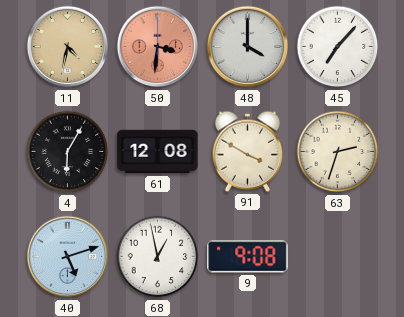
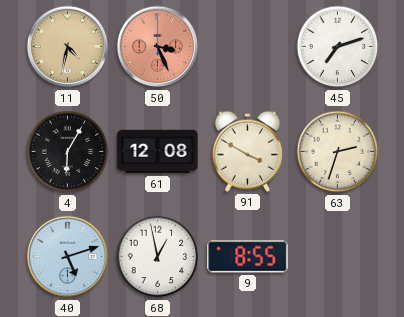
50: 3:31 -> 3:26 (158, 47)
48: 4:00 -> none (248, 47)
45: 7:07 -> 7:12 (338, 47)
9: 9:08 -> 8:55 (248, 257)
